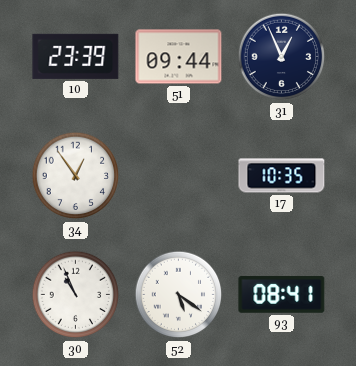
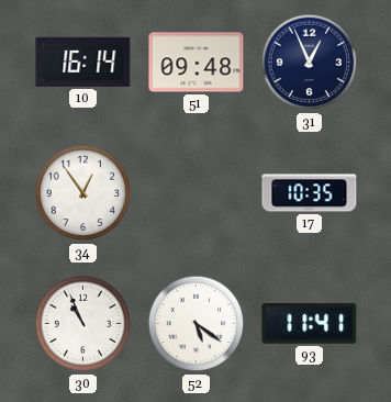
10: 23:39 -> 16:14 (83, 62)
51: 09:44 -> 09:48 (197, 63)
93: 08:41 -> 11:41 (310, 324)
